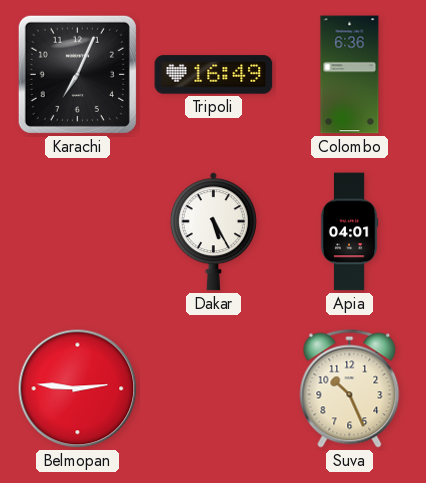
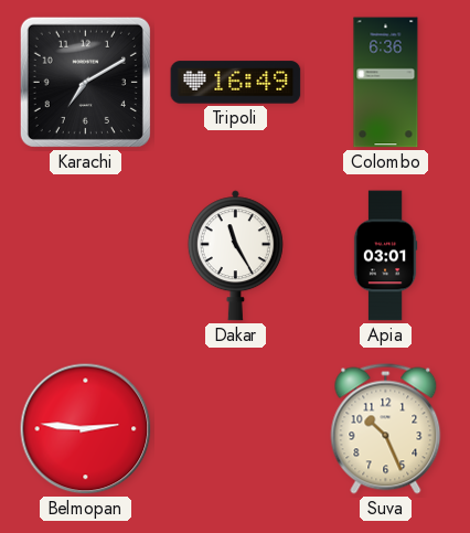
Karachi: 7:04 -> 7:10 (85, 82)
Dakar: 5:25 -> 11:25 (235, 256)
Apia: 04:01 -> 03:01 (385, 256)
